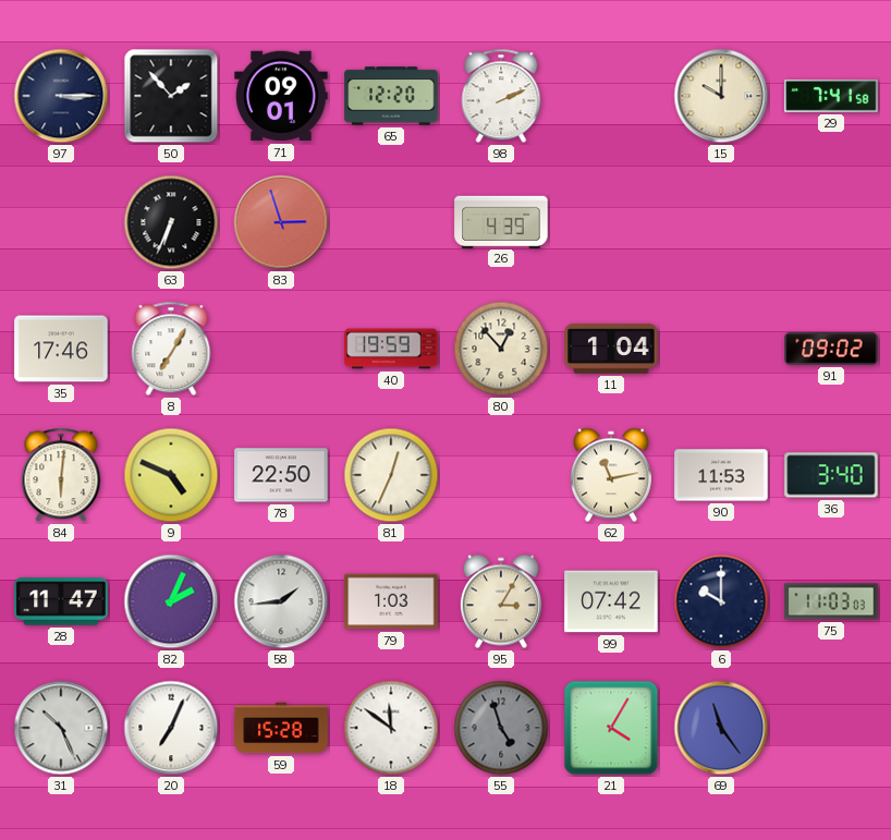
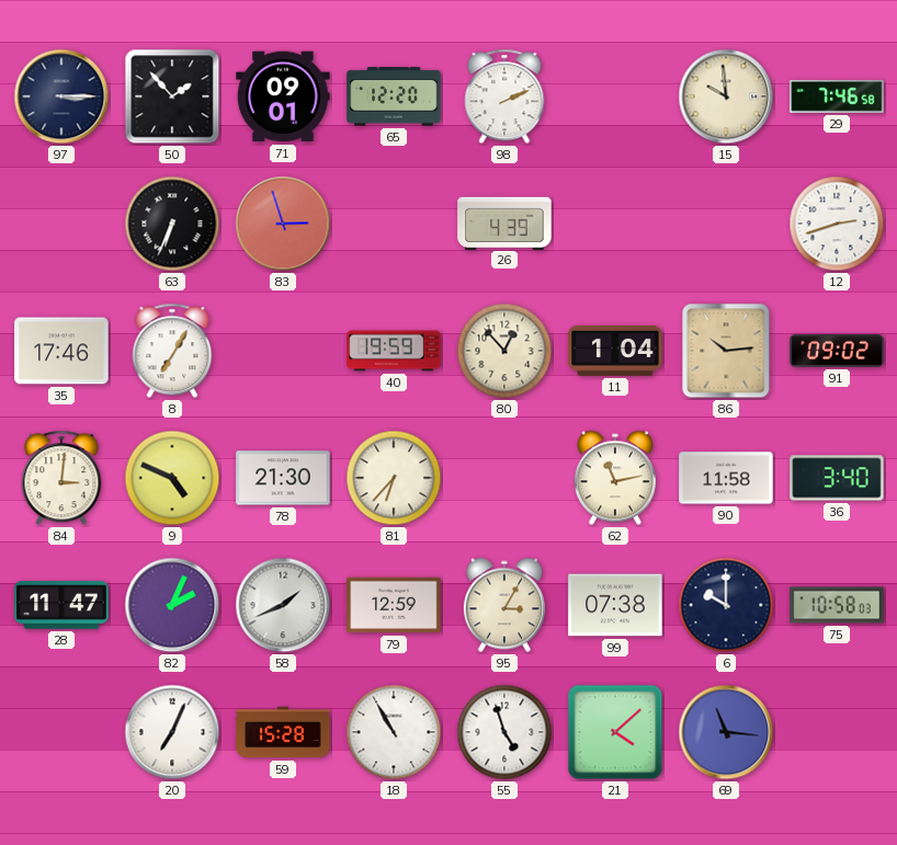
15: 10:00 -> 9:59 (726, 96)
29: 7:41 -> 7:46 (837, 98)
12: none -> 2:42 (837, 224)
86: none -> 10:14 (726, 351)
84: 6:01 -> 3:01 (61, 478)
78: 22:50 -> 21:30 (283, 478)
81: 12:34 -> 6:37 (394, 478)
90: 11:53 -> 11:58 (726, 478)
58: 1:44 -> 1:41 (283, 605)
79: 1:03 -> 12:59 (394, 605)
99: 07:42 -> 07:38 (615, 605)
75: 11:03 -> 10:58 (837, 605)
31: 10:26 -> none (61, 728)
18: 11:51 -> 10:55 (394, 732)
55 dial: grey -> white (504, 732)
21: 4:05 -> 4:08 (615, 732)
69: 11:24 -> 11:16 (726, 732)
